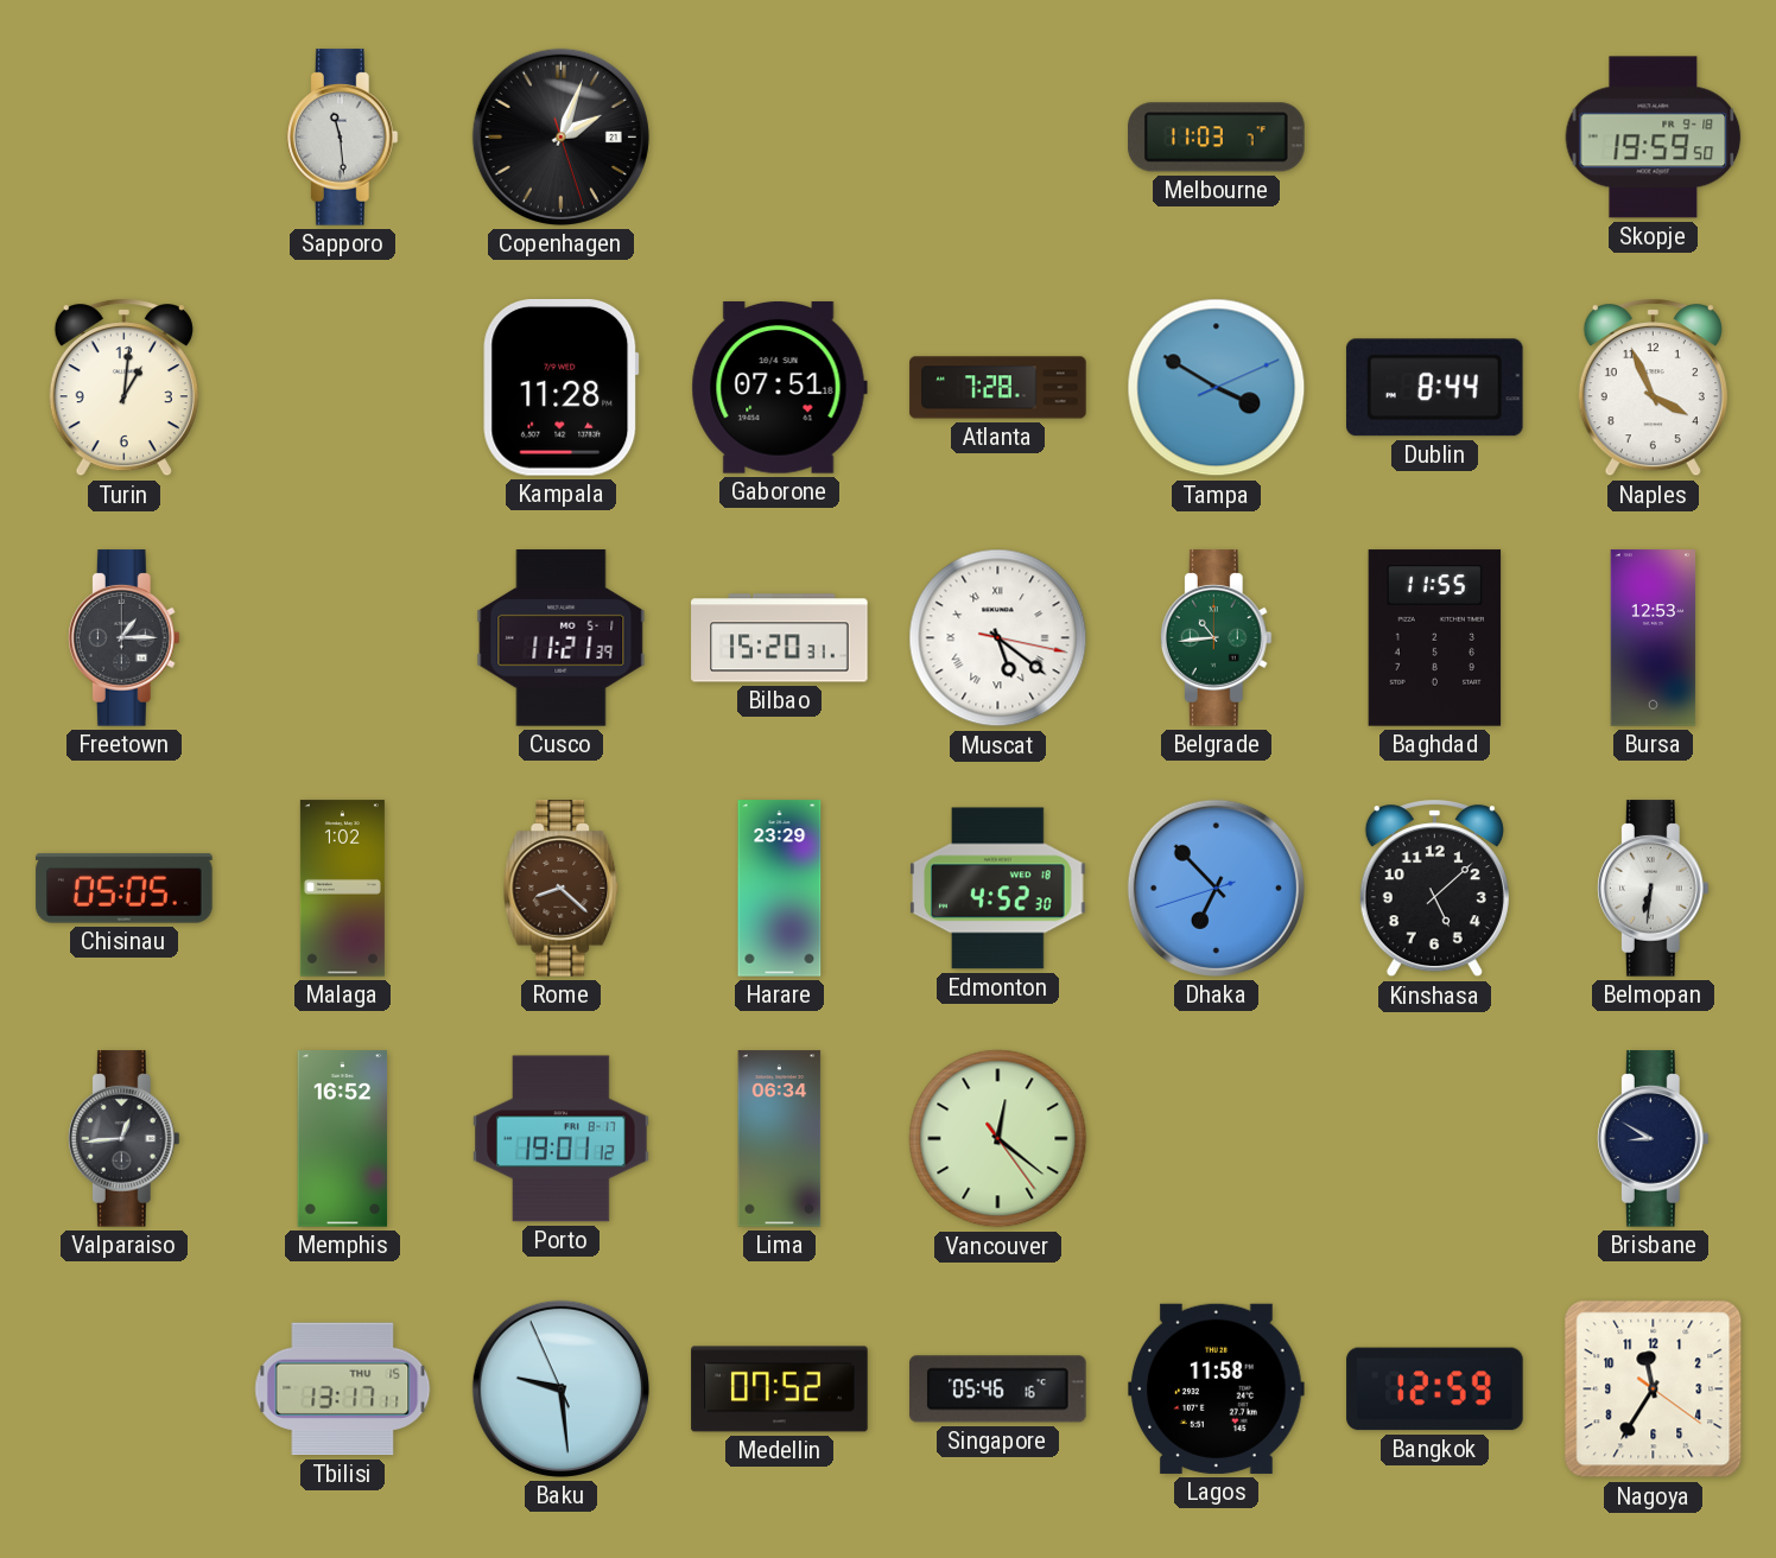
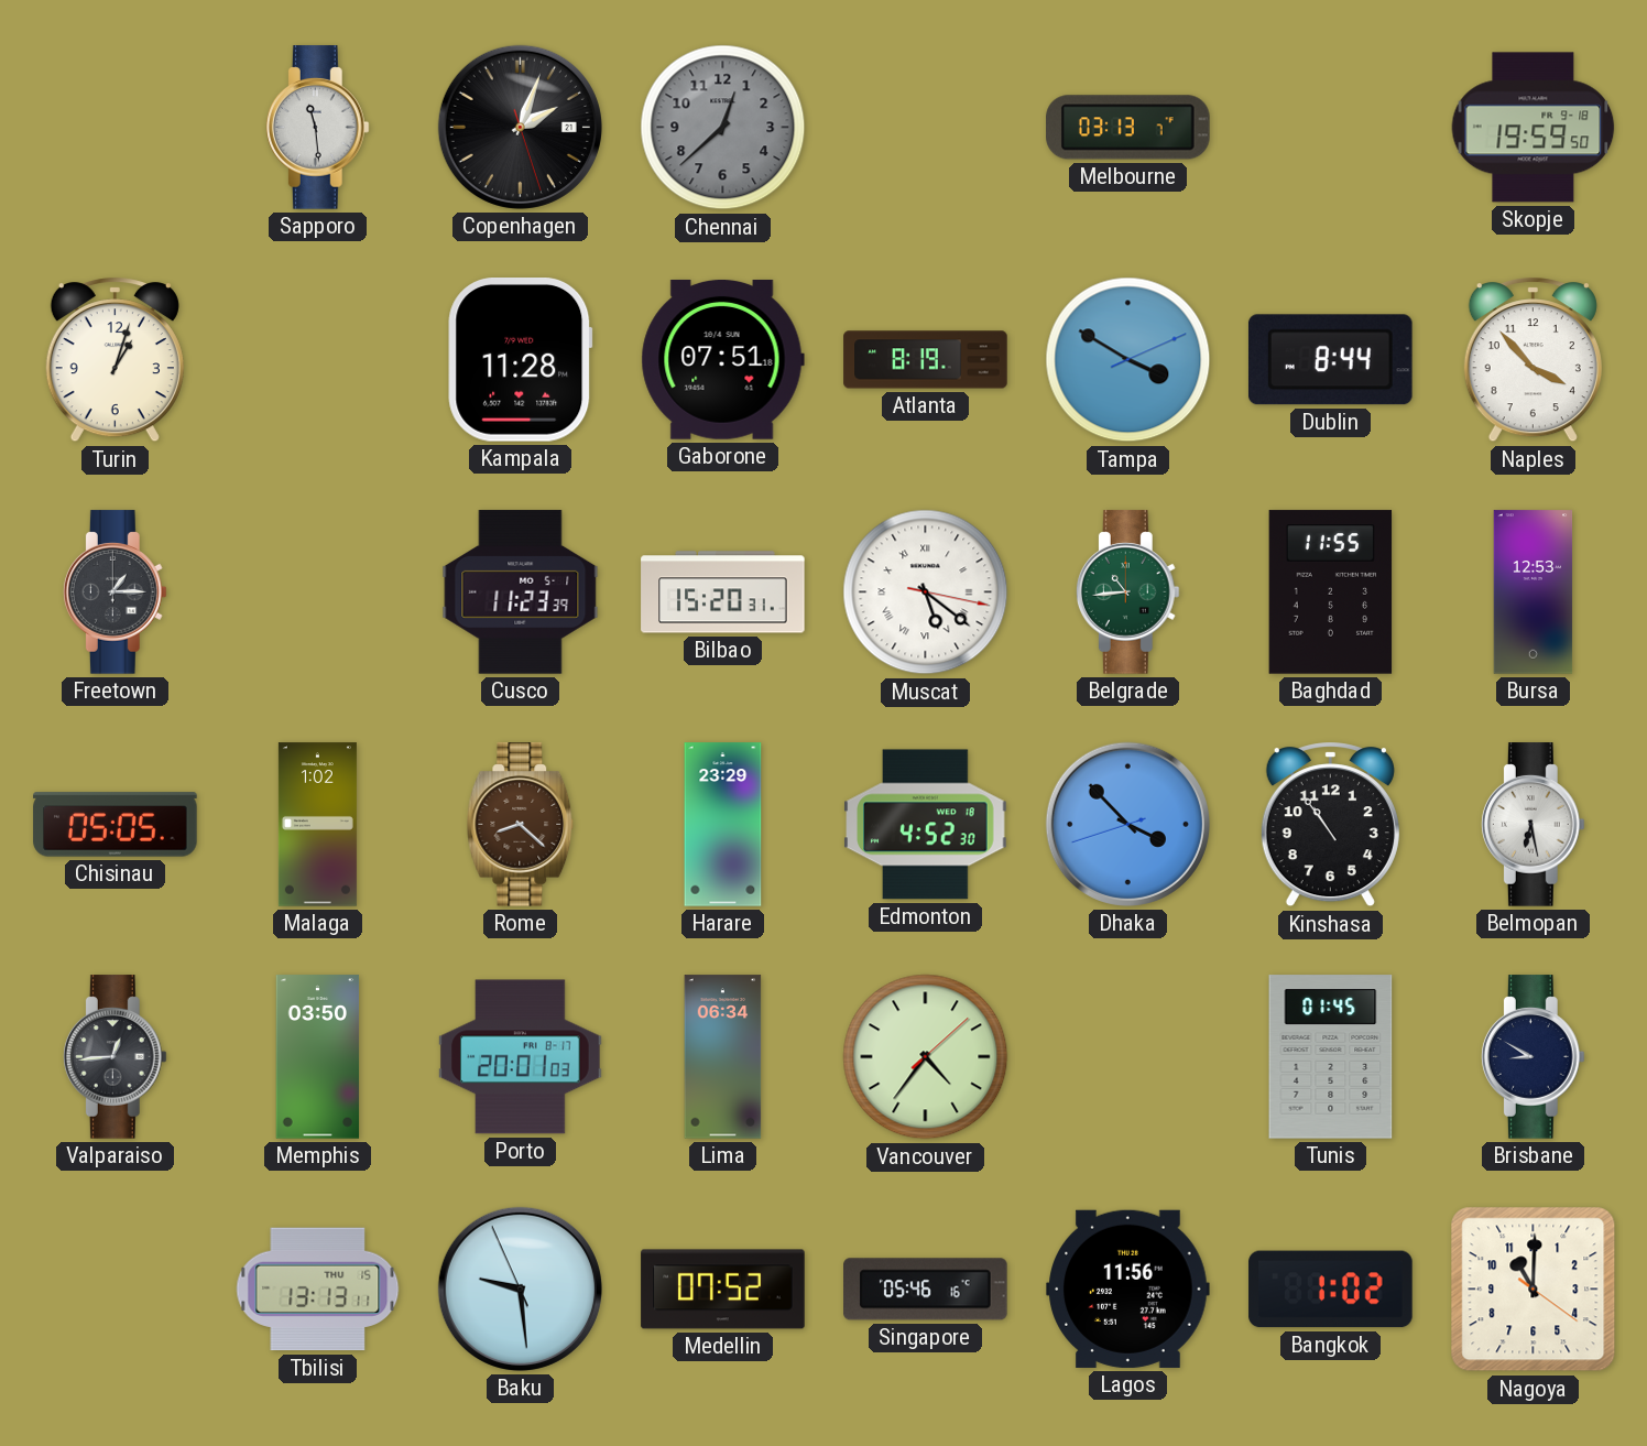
Chennai: none -> 12:38 (723, 128)
Melbourne: 11:03 -> 03:13 (1128, 128)
Turin: 1:01 -> 1:03 (114, 360)
Atlanta: 7:28 -> 8:19 (926, 360)
Naples: 3:56 -> 3:53 (1533, 360)
Cusco: 11:21 -> 11:23 (521, 592)
Dhaka: 6:52 -> 3:52 (1127, 824)
Kinshasa: 5:08 -> 10:54 (1330, 825)
Belmopan: 6:31 -> 6:28 (1533, 825)
Memphis: 16:52 -> 03:50 (318, 1057)
Porto: 19:01 -> 20:01 (521, 1057)
Vancouver: 12:21 -> 4:36 (926, 1057)
Tunis: none -> 01:45 (1331, 1057)
Tbilisi: 13:17 -> 13:13 (318, 1290)
Lagos: 11:58 -> 11:56 (1128, 1289)
Bangkok: 12:59 -> 1:02 (1331, 1290)
Nagoya: 11:35 -> 11:00 (1534, 1290)
